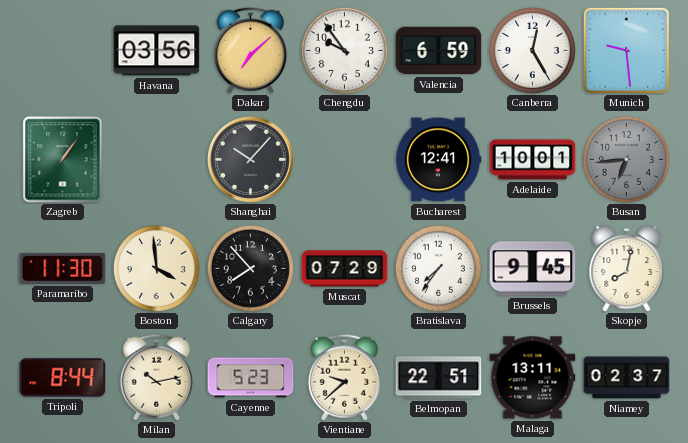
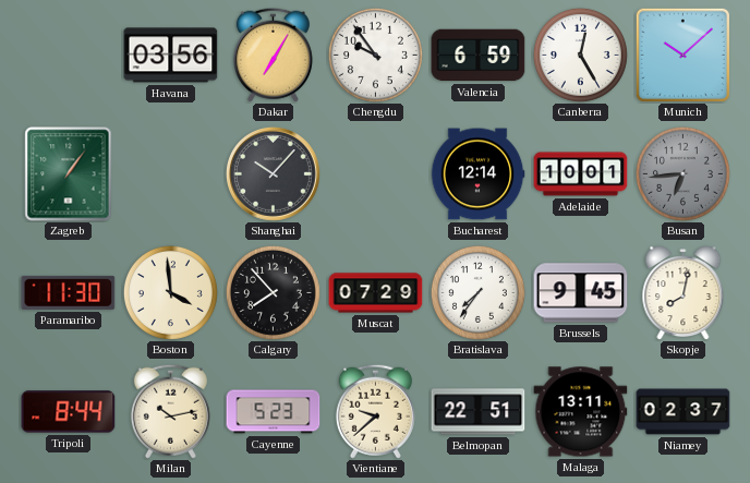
Dakar: 7:08 -> 7:05 (273, 55)
Munich: 9:29 -> 10:08 (682, 55)
Bucharest: 12:41 -> 12:14 (477, 174)
